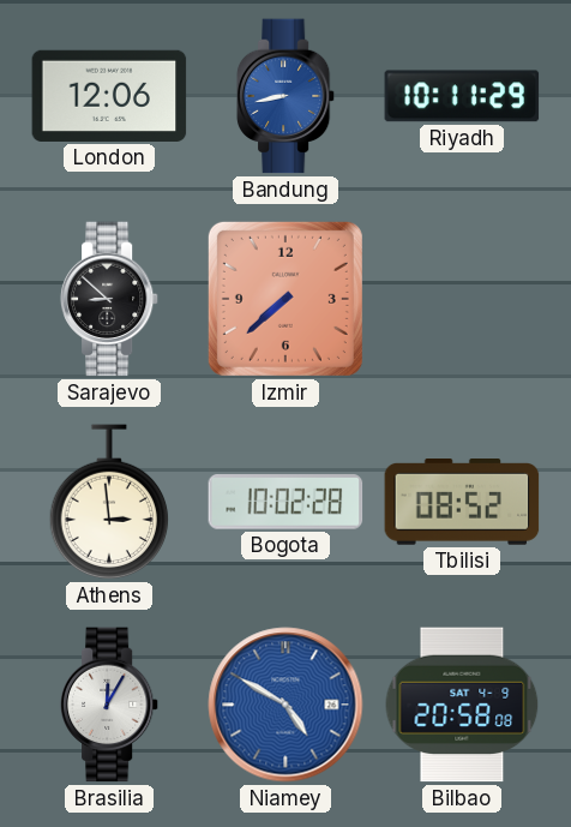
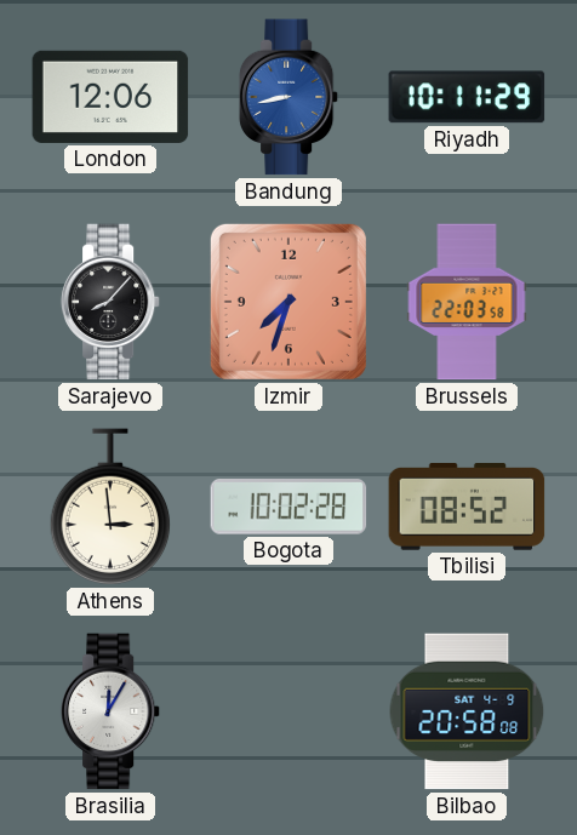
Sarajevo: 8:52 -> 8:07 (110, 302)
Izmir: 7:38 -> 7:33 (288, 302)
Brussels: none -> 22:03 (467, 302)
Niamey: 4:50 -> none (285, 705)
